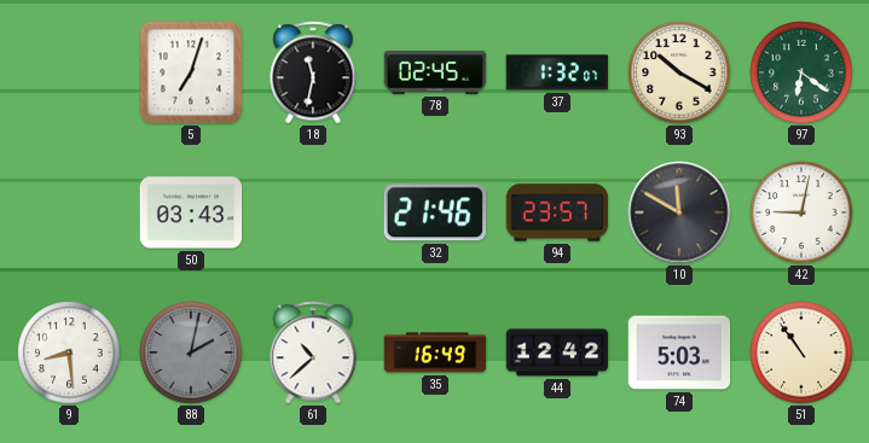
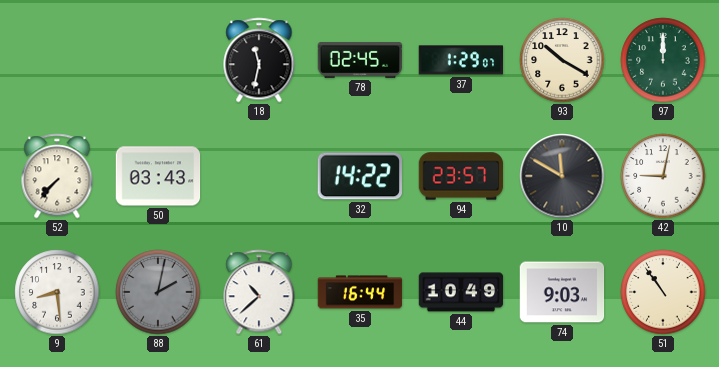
5: 7:03 -> none (191, 72)
37: 1:32 -> 1:29 (461, 60)
97: 6:21 -> 12:00 (663, 60)
52: none -> 7:37 (57, 176)
32: 21:46 -> 14:22 (360, 176)
35: 16:49 -> 16:44 (360, 292)
44: 12:42 -> 10:49 (461, 292)
74: 5:03 -> 9:03 (562, 292)
